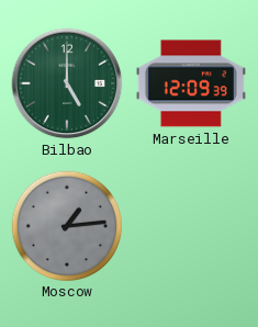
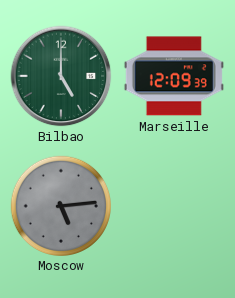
Moscow: 1:14 -> 5:14 (60, 205)
